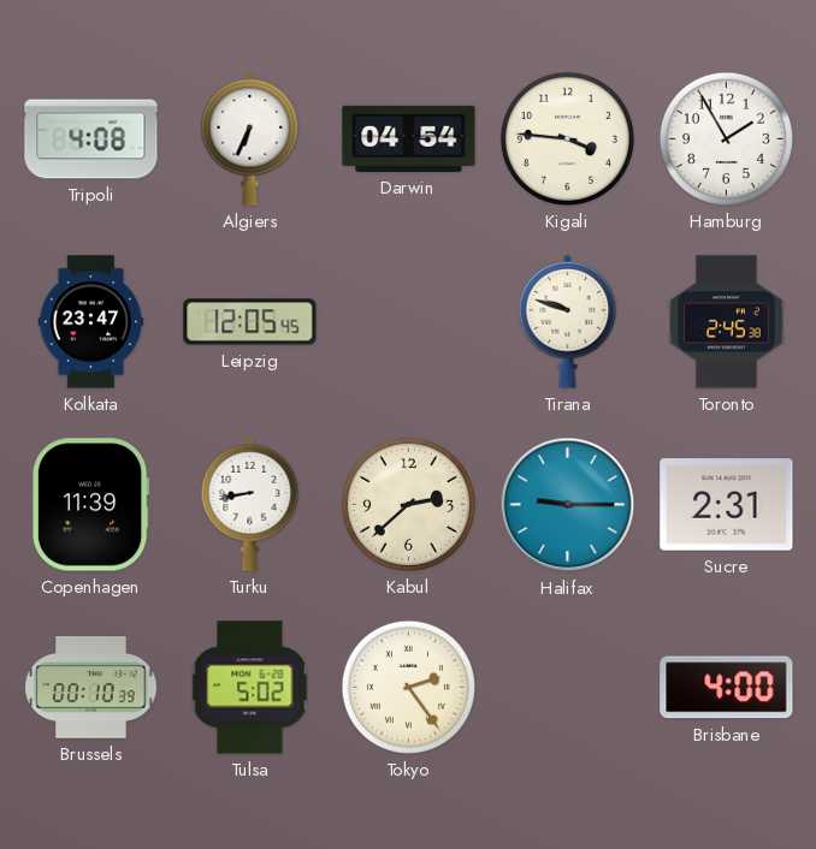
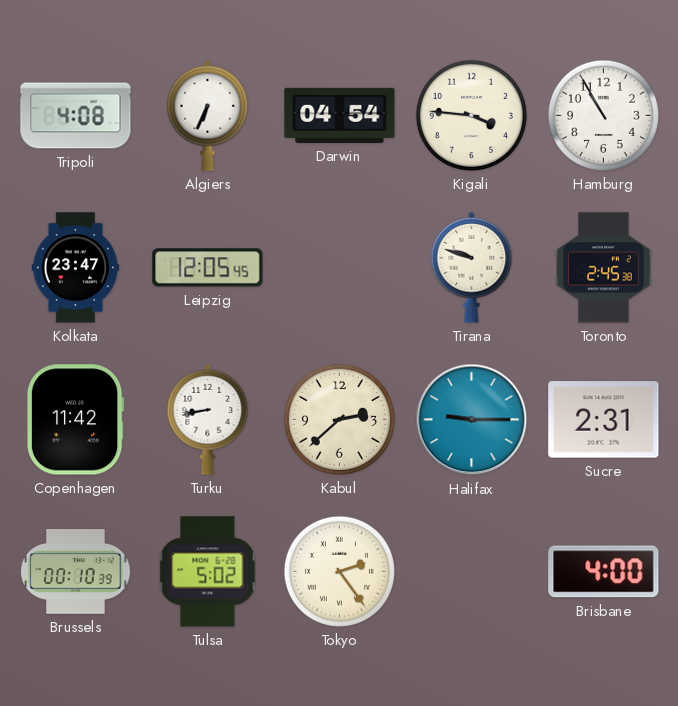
Hamburg: 1:55 -> 10:55 (603, 115)
Copenhagen: 11:39 -> 11:42 (75, 420)
